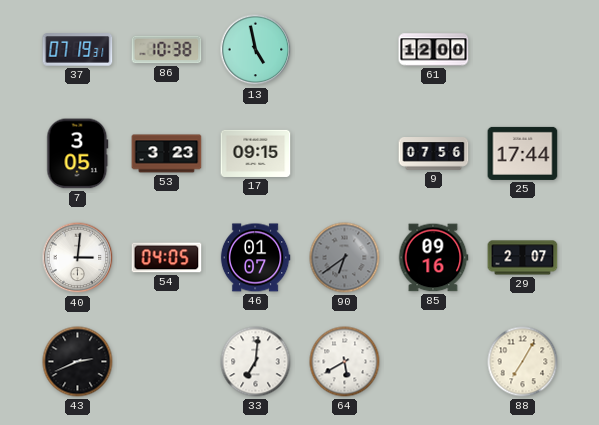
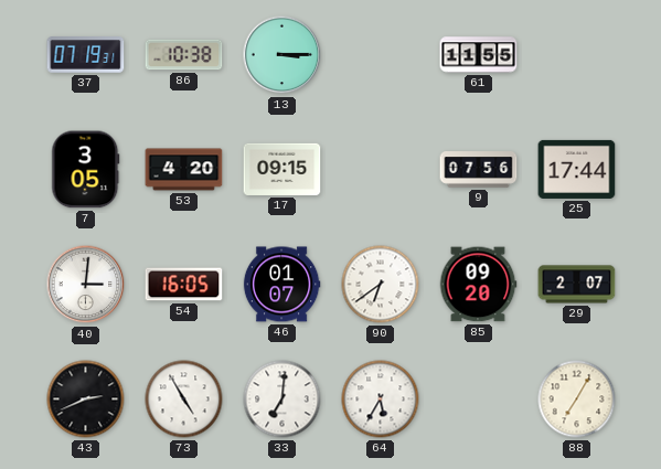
13: 4:58 -> 3:15 (282, 55)
61: 12:00 -> 11:55 (479, 55)
53: 3:23 -> 4:20 (184, 170)
54: 04:05 -> 16:05 (184, 285)
90 dial: grey -> white (381, 285)
85: 09:16 -> 09:20 (478, 285)
73: none -> 4:55 (184, 399)
64: 5:40 -> 5:35 (381, 399)
